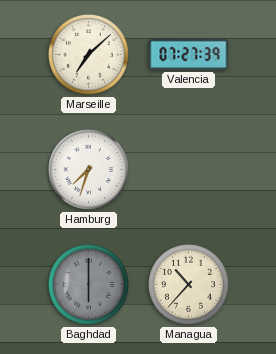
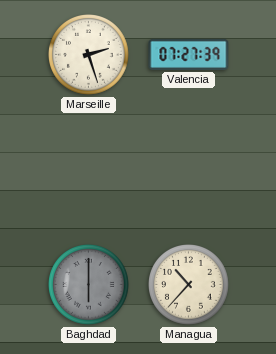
Marseille: 7:08 -> 2:27 (89, 55)
Hamburg: 7:33 -> none (89, 170)
